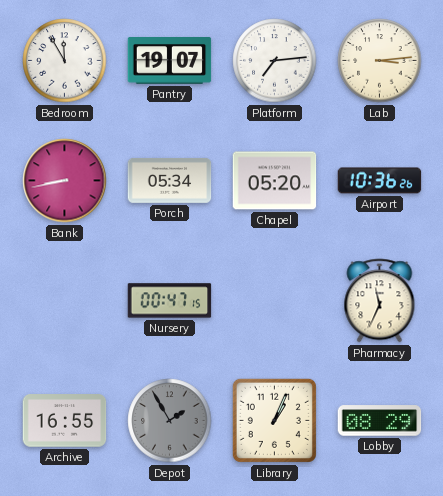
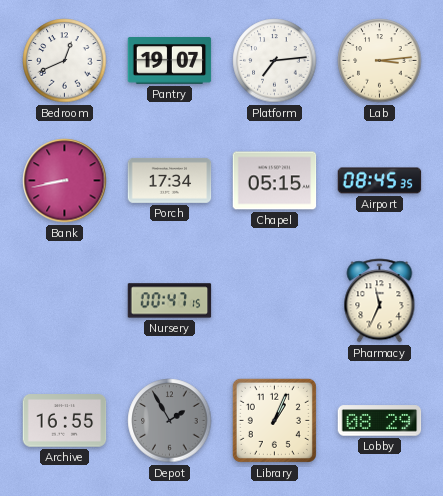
Bedroom: 11:55 -> 12:41 (65, 61)
Porch: 05:34 -> 17:34 (170, 180)
Chapel: 05:20 -> 05:15 (275, 181)
Airport: 10:36 -> 08:45 (380, 181)
